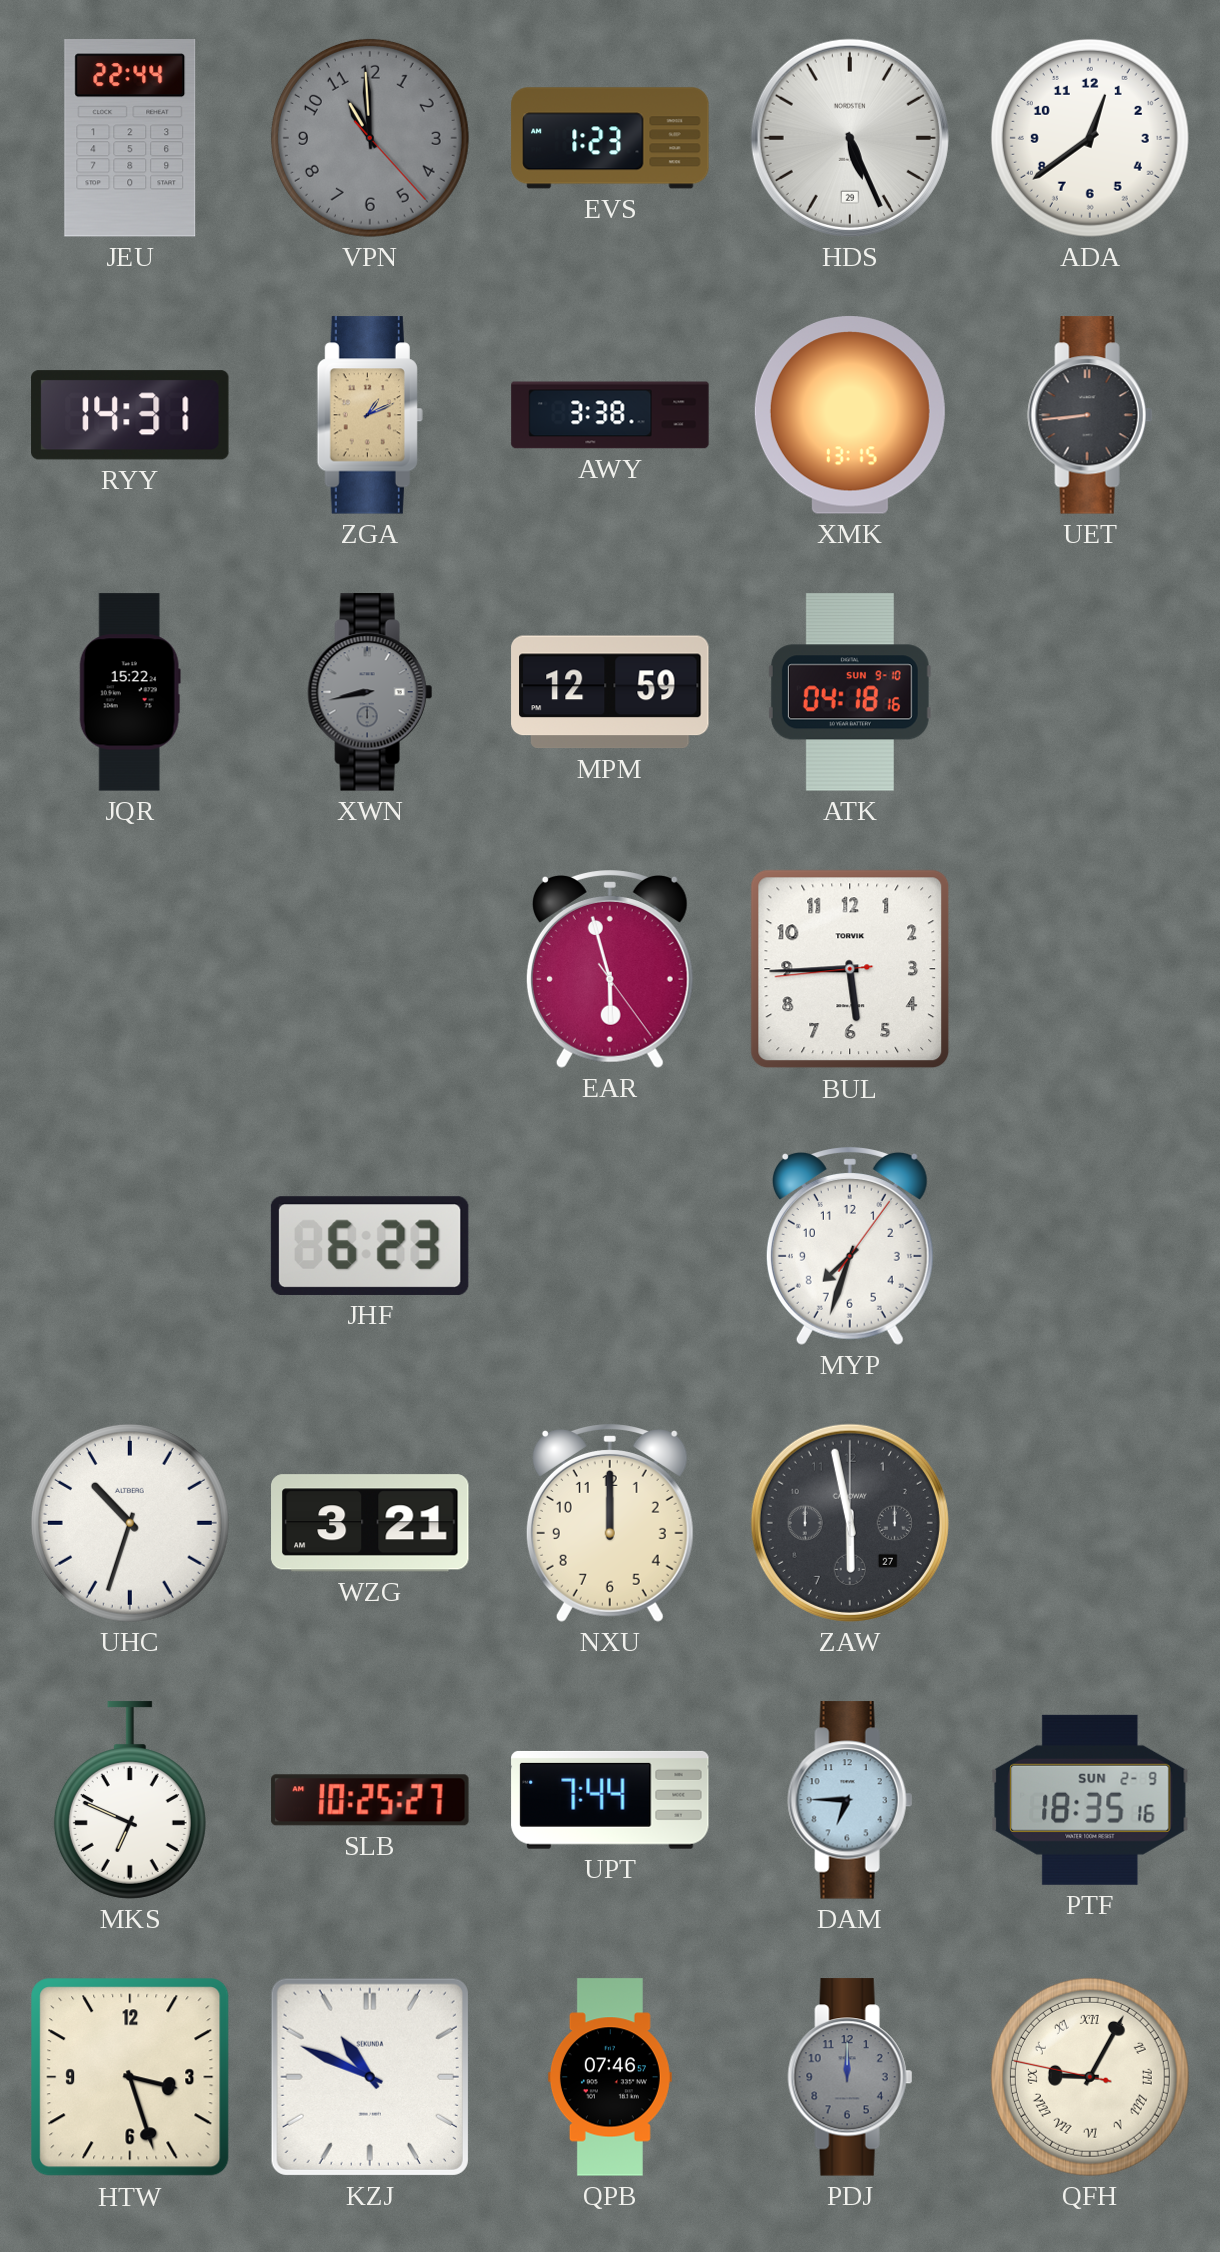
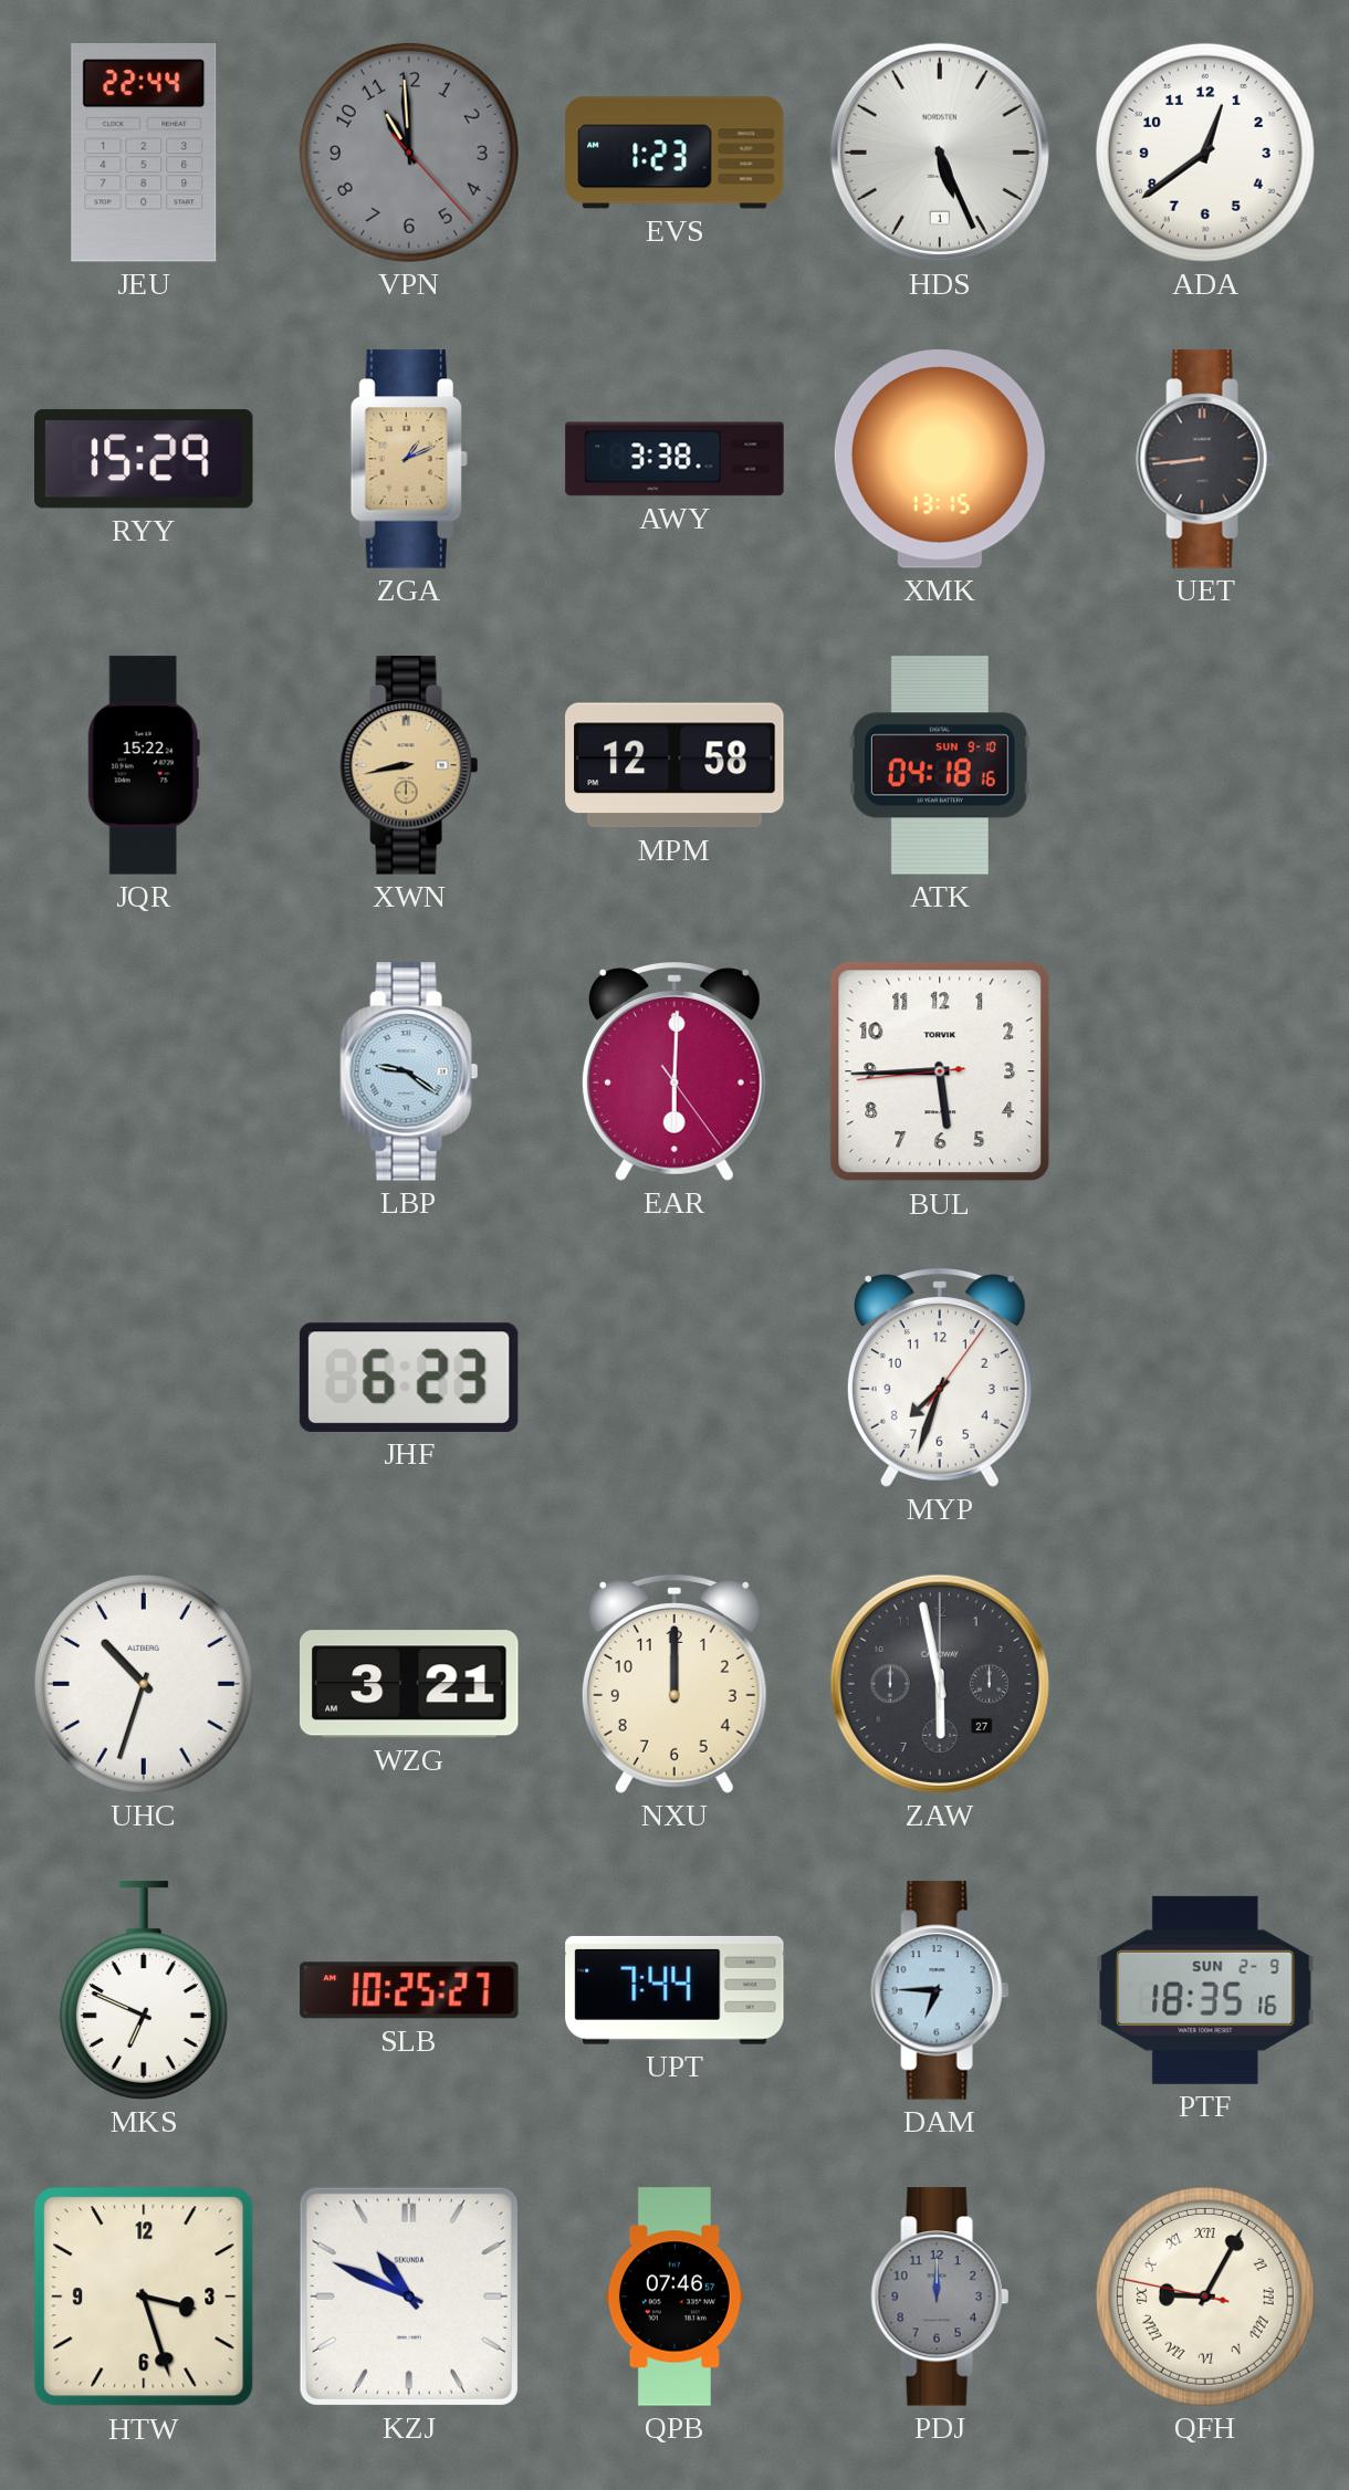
HDS date: 29 -> 1 (940, 153)
RYY: 14:31 -> 15:29 (144, 459)
XWN dial: grey -> champagne (409, 765)
MPM: 12:59 -> 12:58 (674, 765)
LBP: none -> 9:21 (409, 1071)
EAR: 5:57 -> 6:00 (674, 1071)
